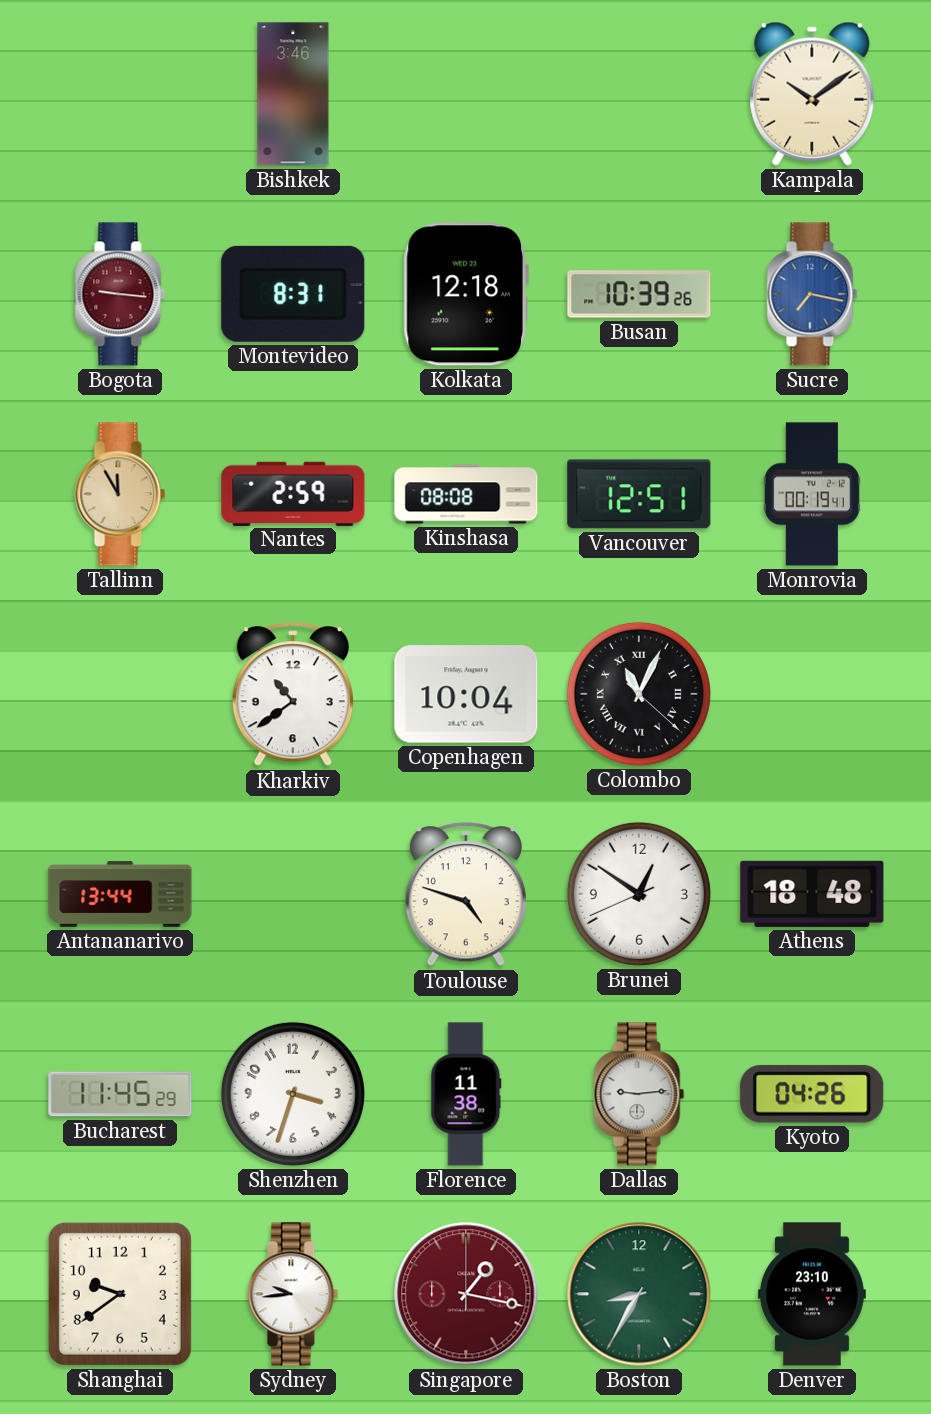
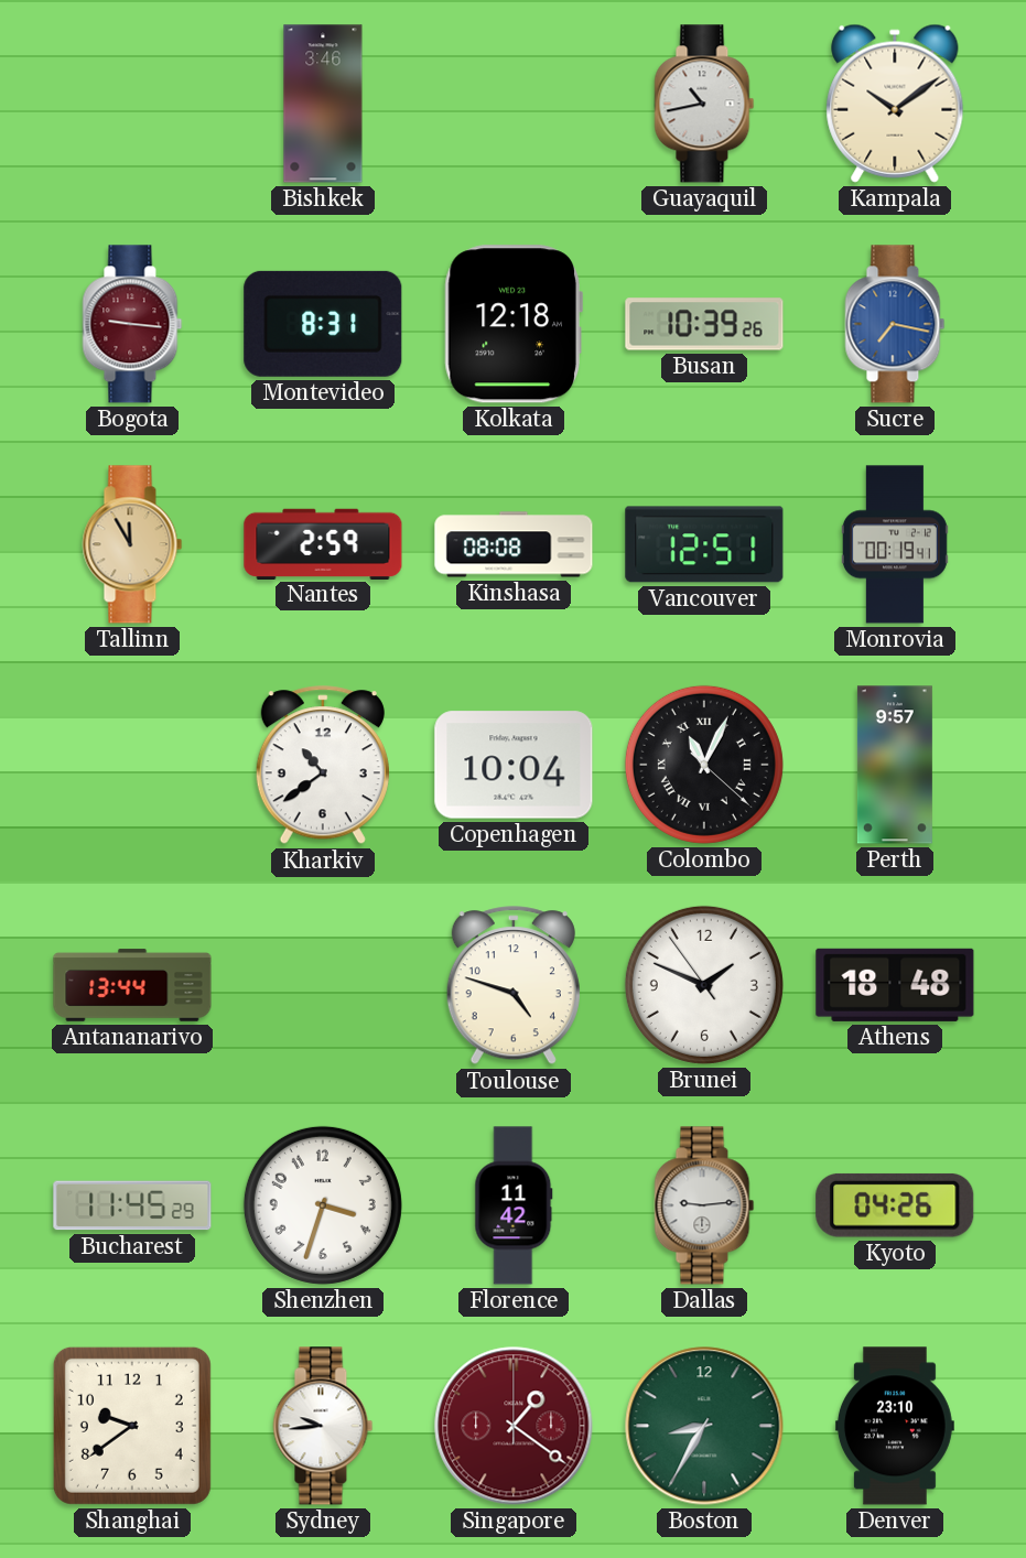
Guayaquil: none -> 10:43 (704, 104)
Perth: none -> 9:57 (895, 765)
Brunei: 12:50 -> 1:48 (704, 985)
Florence: 11:38 -> 11:42 (514, 1205)
Singapore: 1:17 -> 1:21 (514, 1426)
